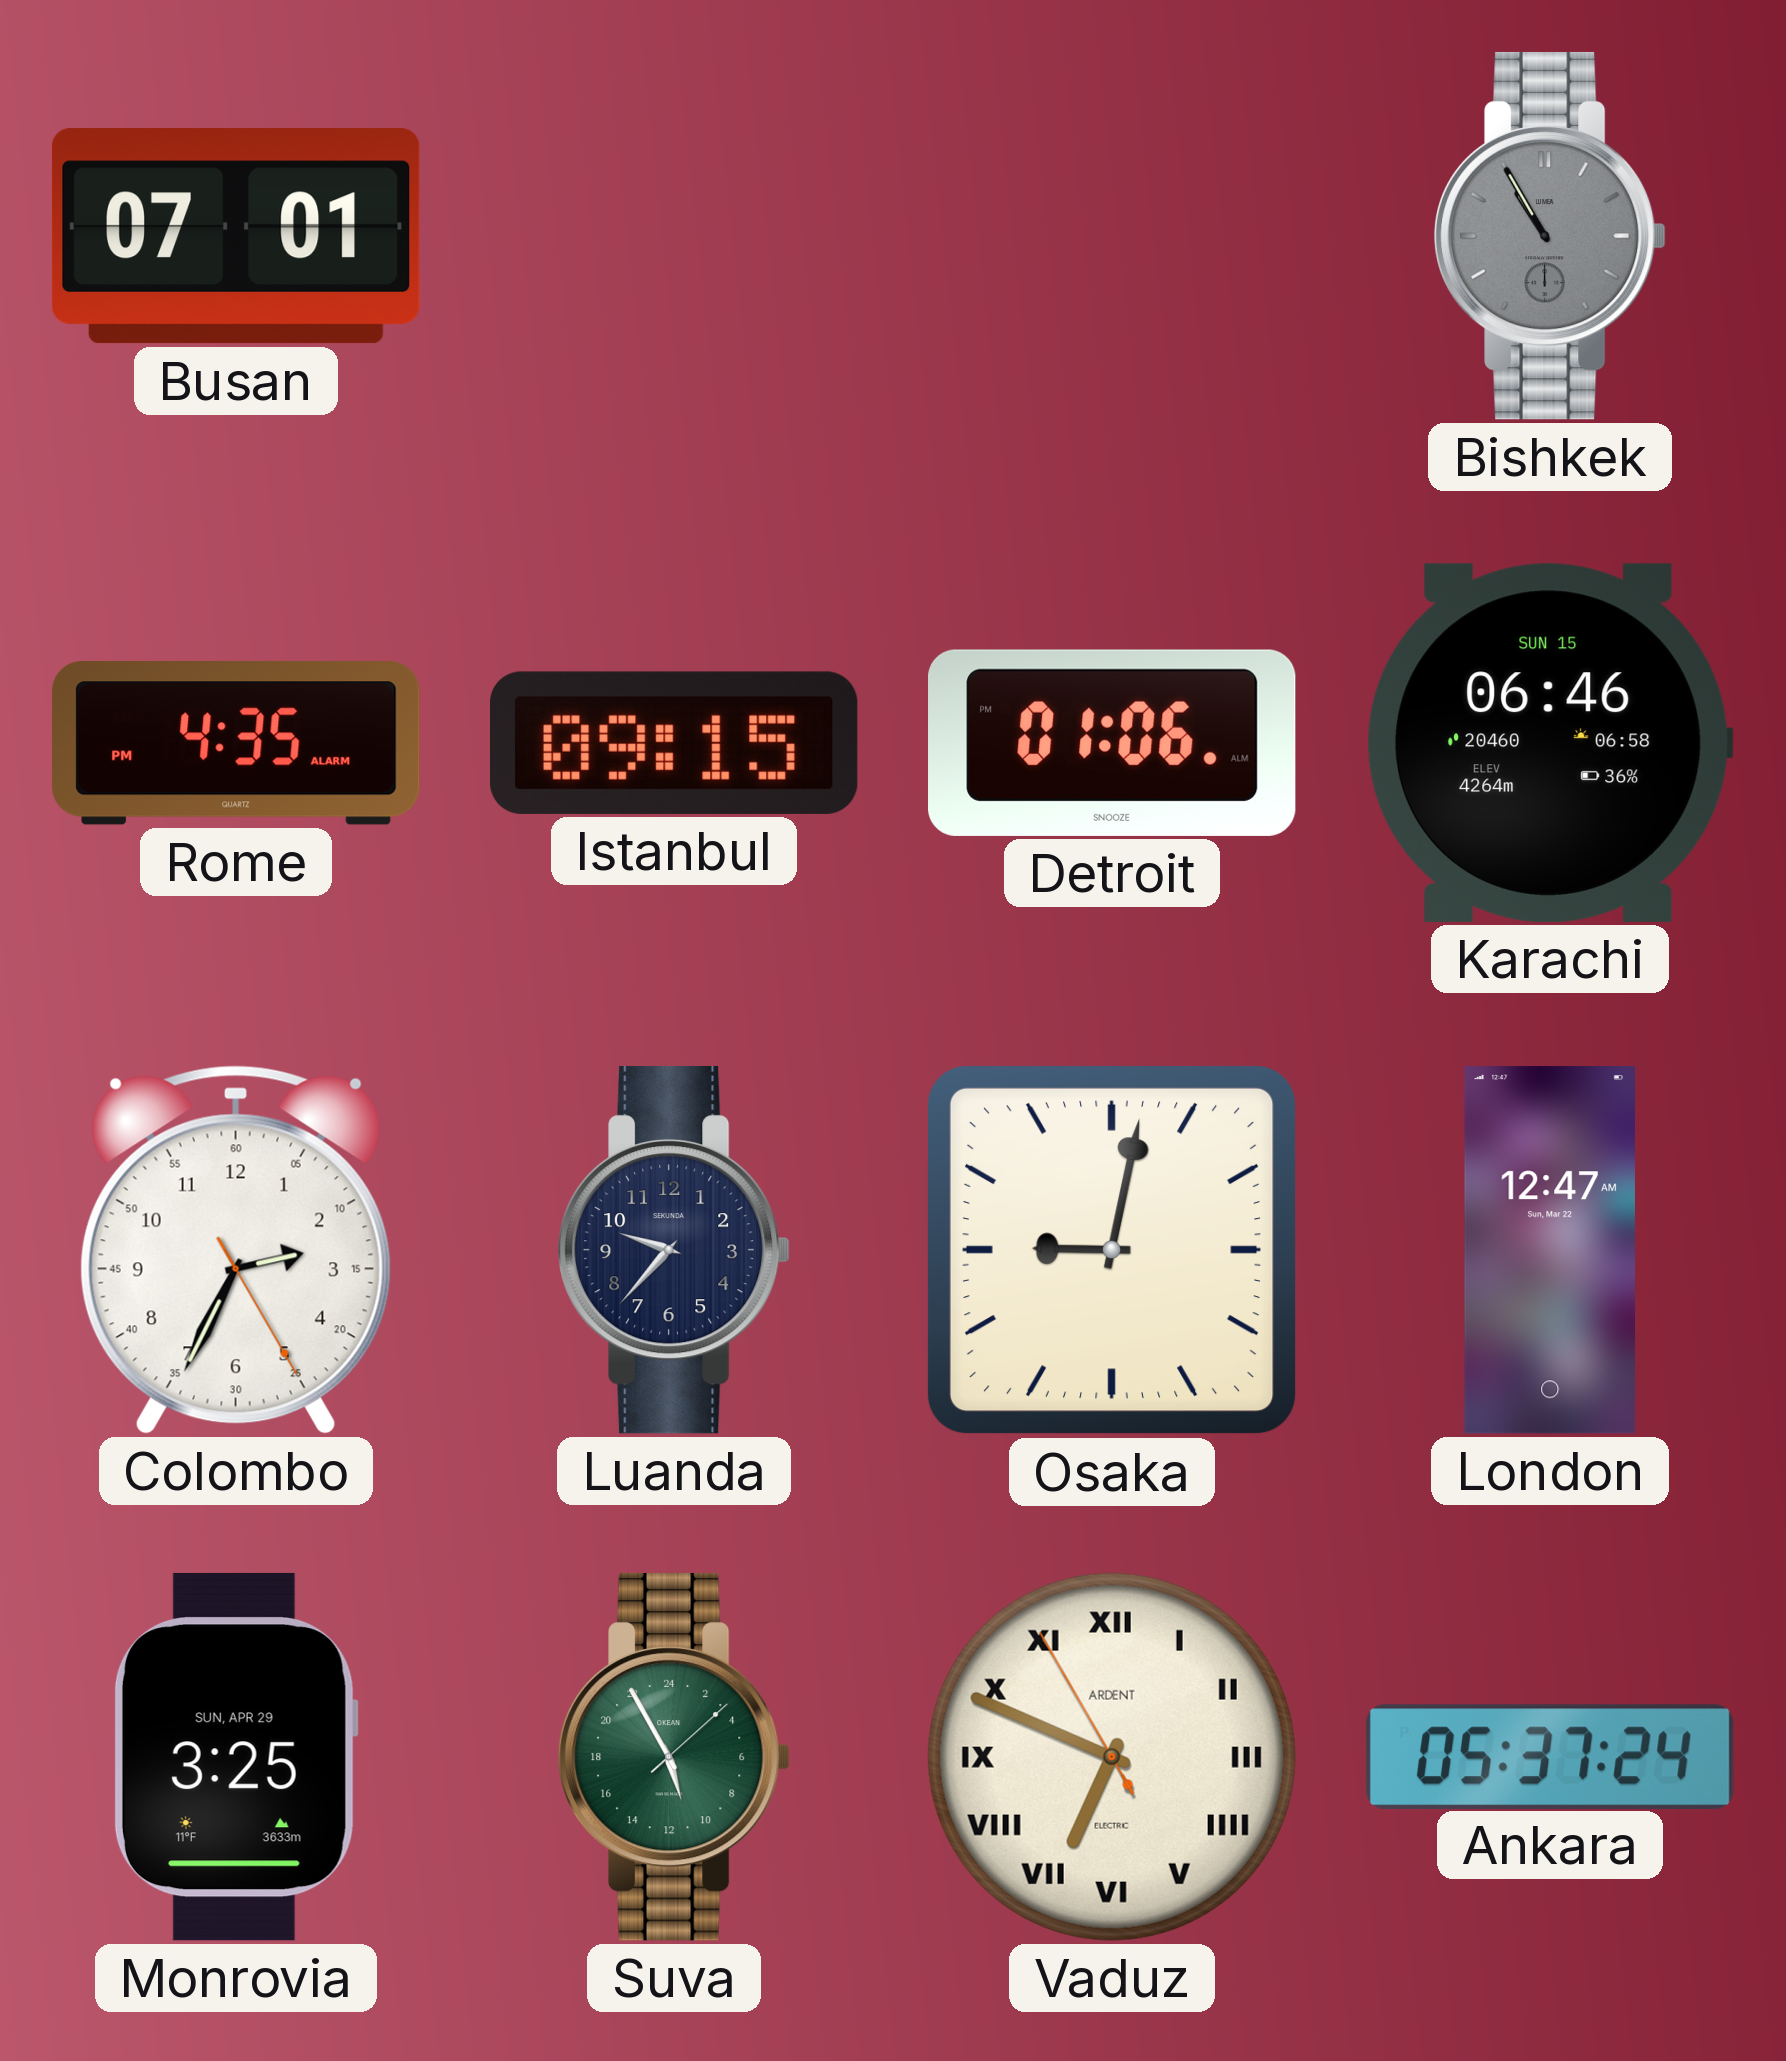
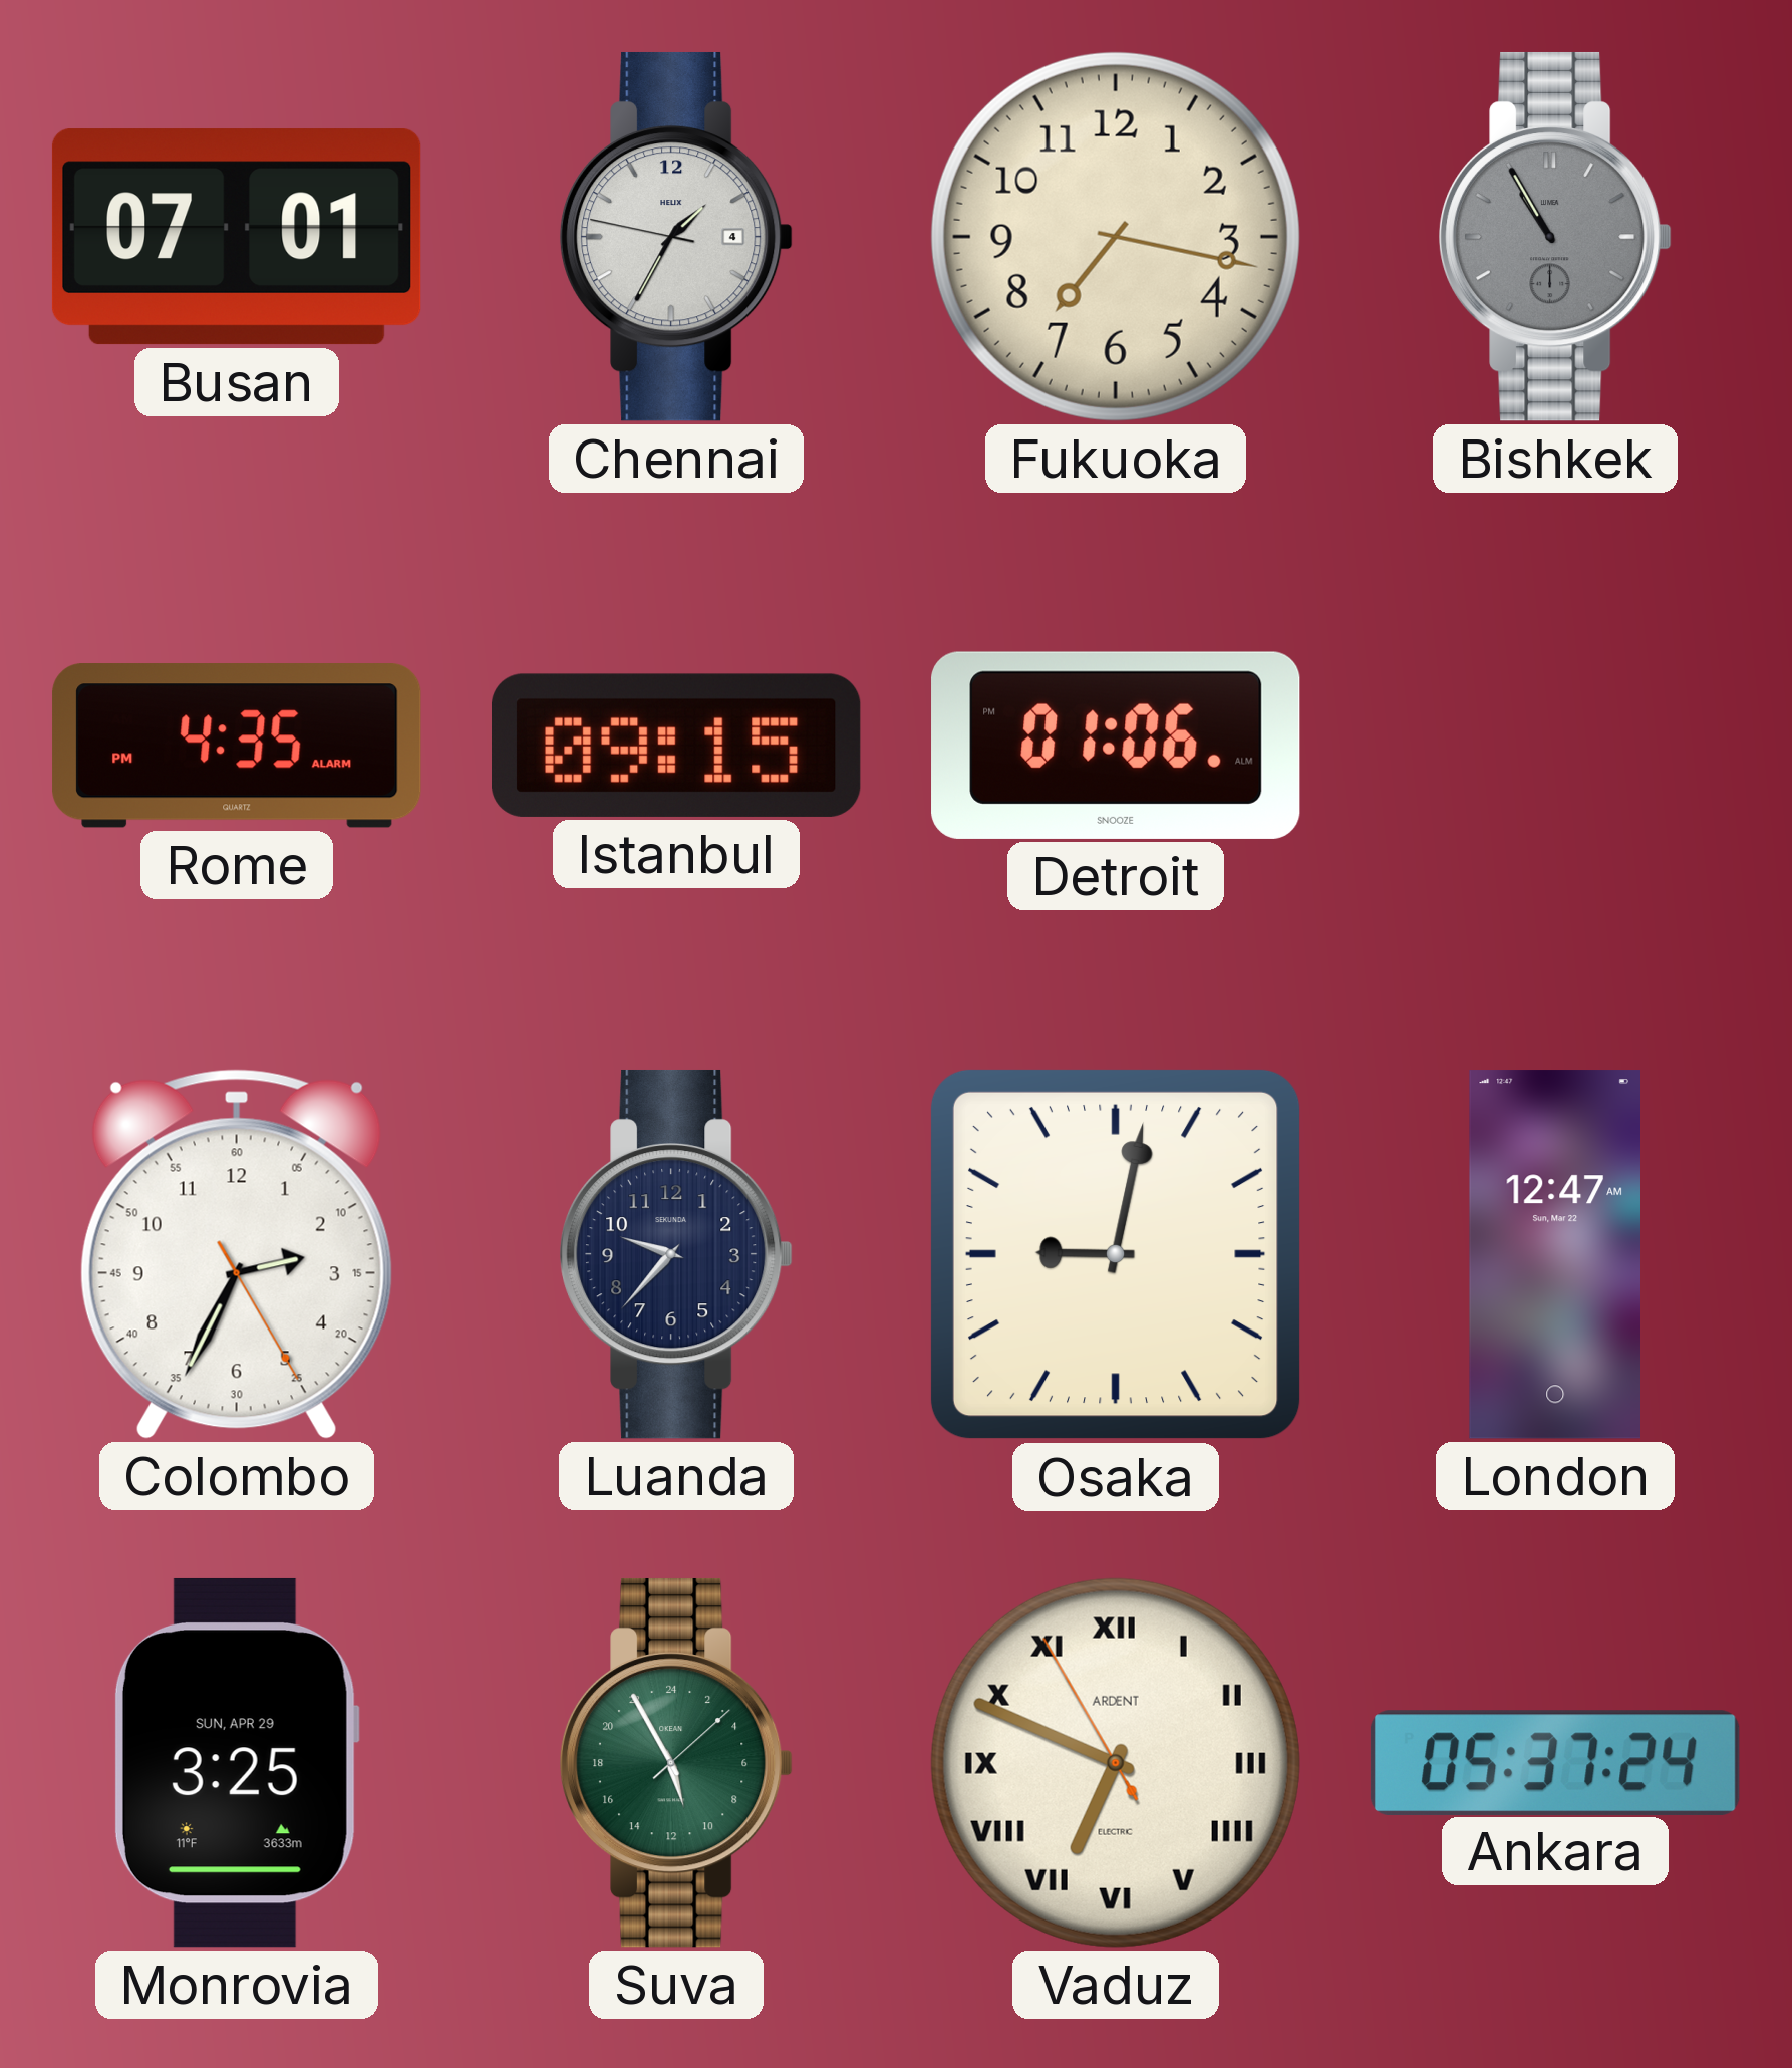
Chennai: none -> 1:34 (676, 237)
Fukuoka: none -> 7:17 (1116, 237)
Karachi: 06:46 -> none (1549, 743)
